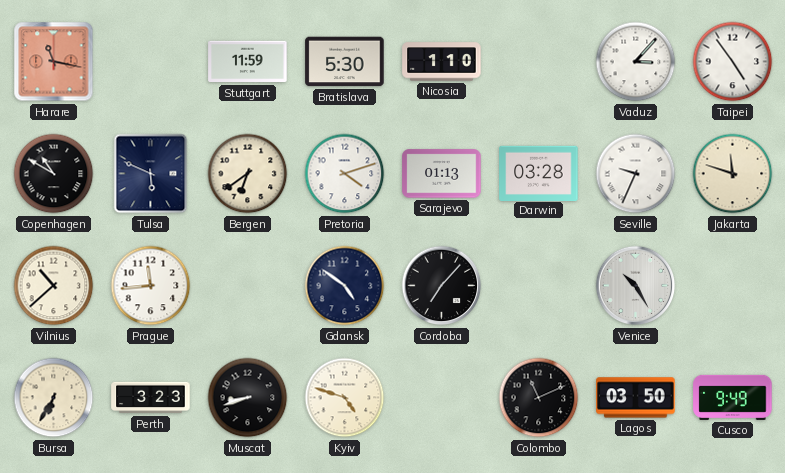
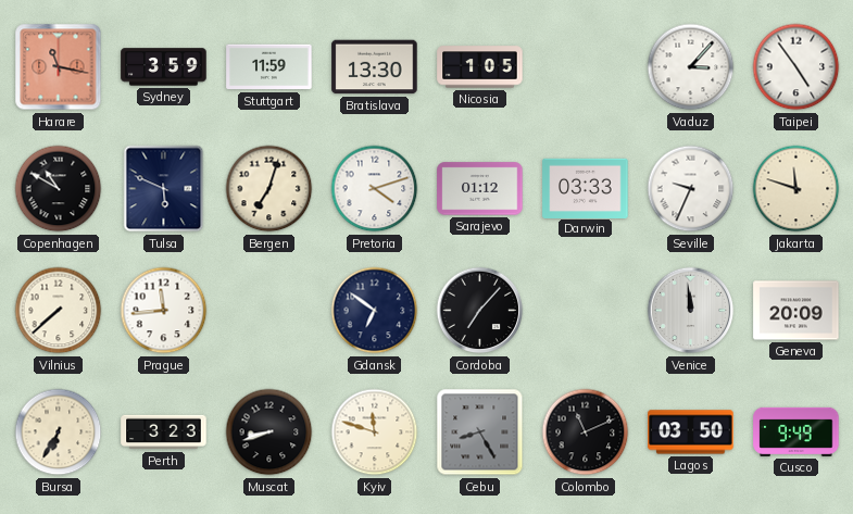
Sydney: none -> 3:59 (164, 67)
Bratislava: 5:30 -> 13:30 (375, 67)
Nicosia: 1:10 -> 1:05 (480, 67)
Bergen: 6:39 -> 7:03 (269, 189)
Sarajevo: 01:13 -> 01:12 (480, 189)
Darwin: 03:28 -> 03:33 (586, 188)
Vilnius: 10:38 -> 7:38 (59, 311)
Gdansk: 4:51 -> 6:51 (375, 311)
Venice: 10:25 -> 11:59 (691, 311)
Geneva: none -> 20:09 (796, 311)
Kyiv: 4:48 -> 11:48 (375, 432)
Cebu: none -> 8:25 (480, 432)
